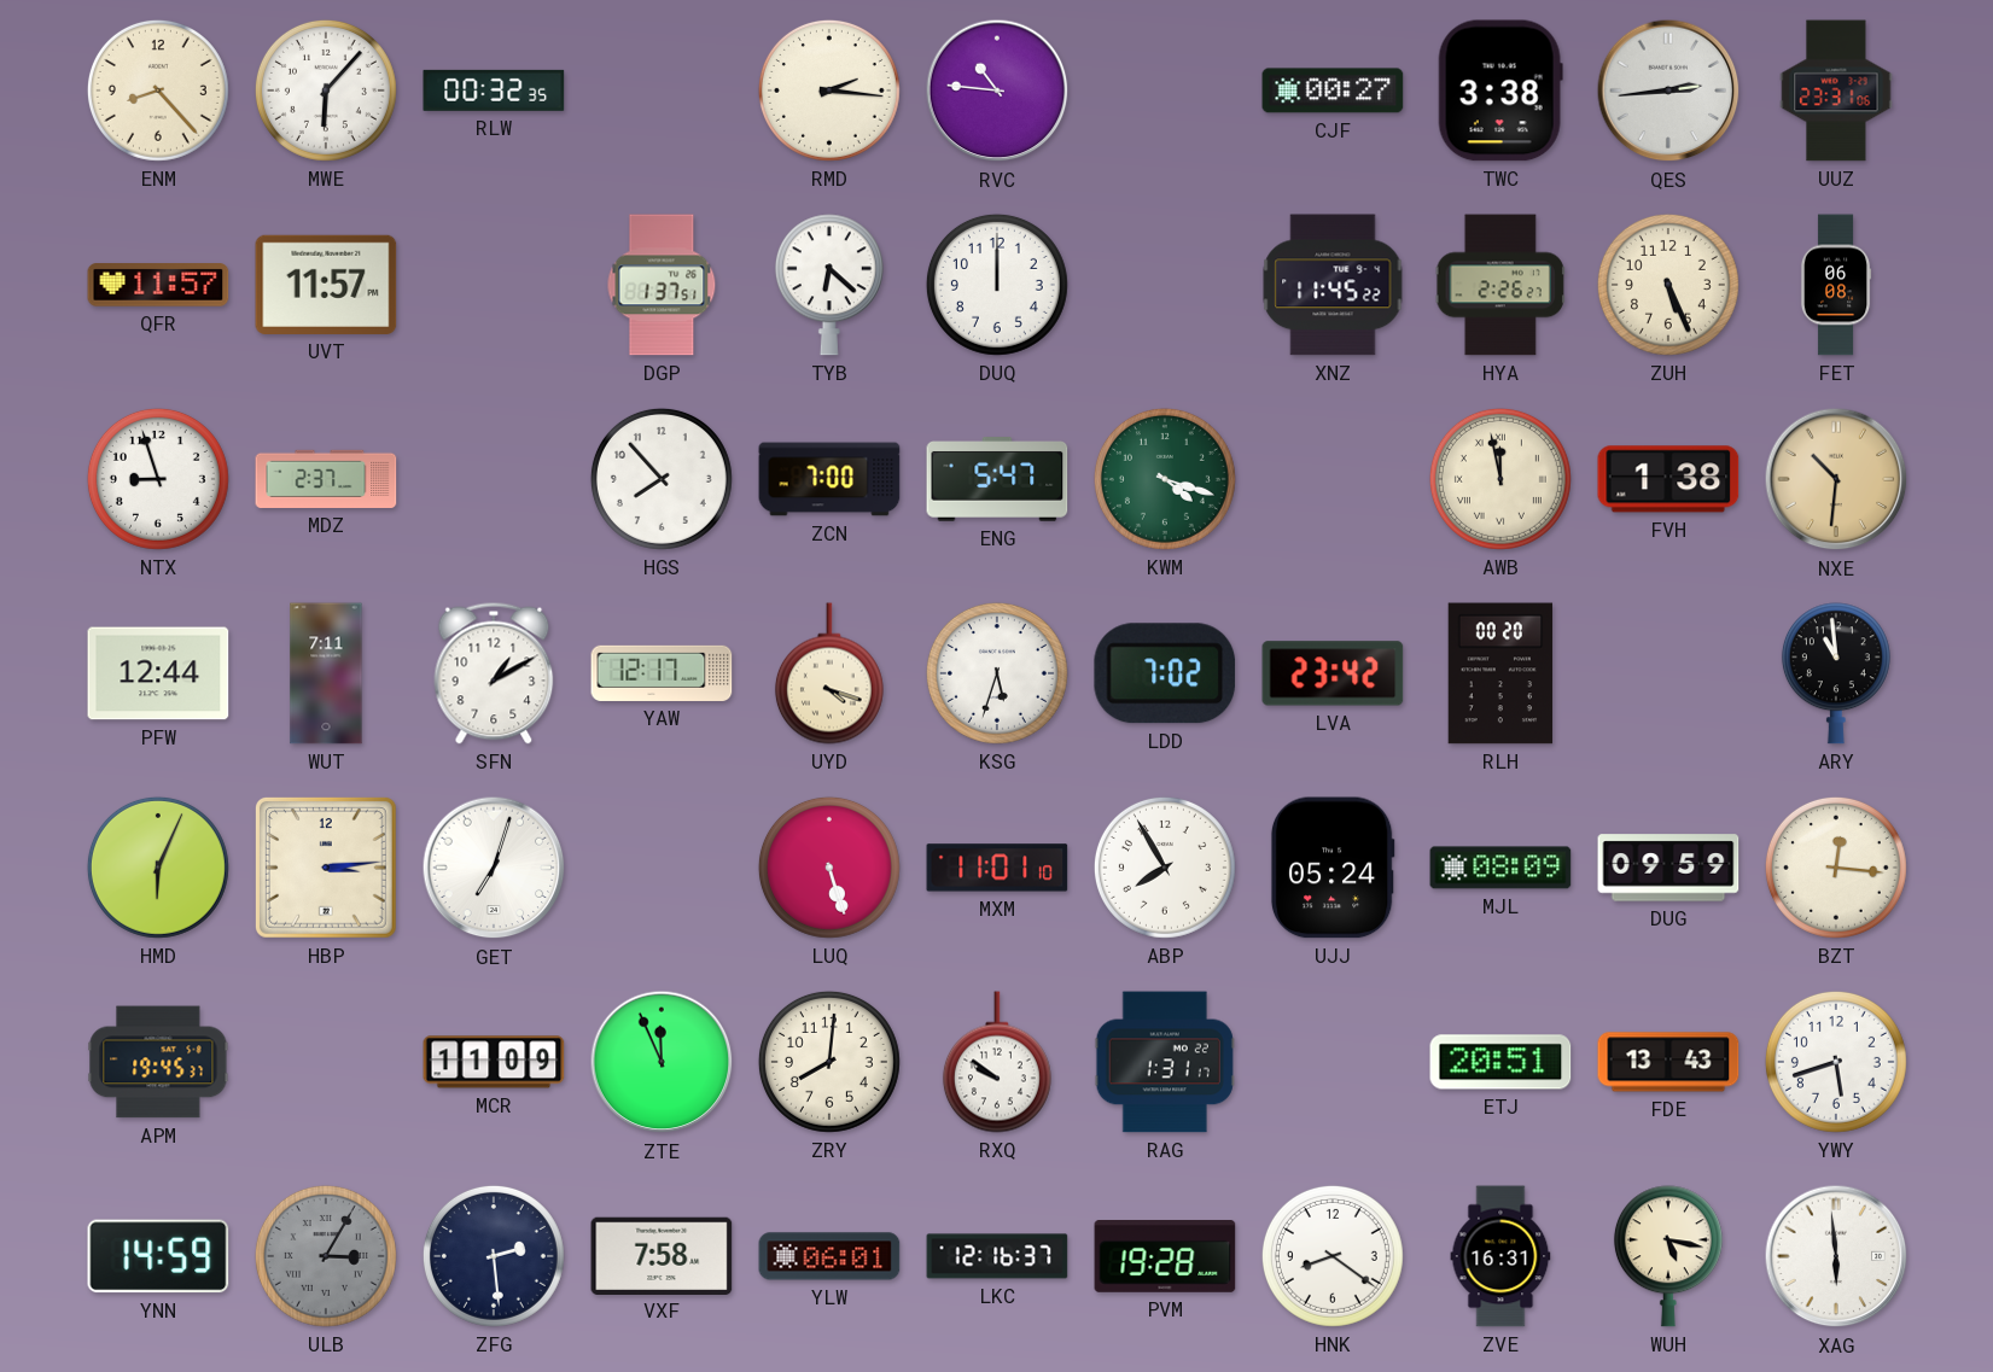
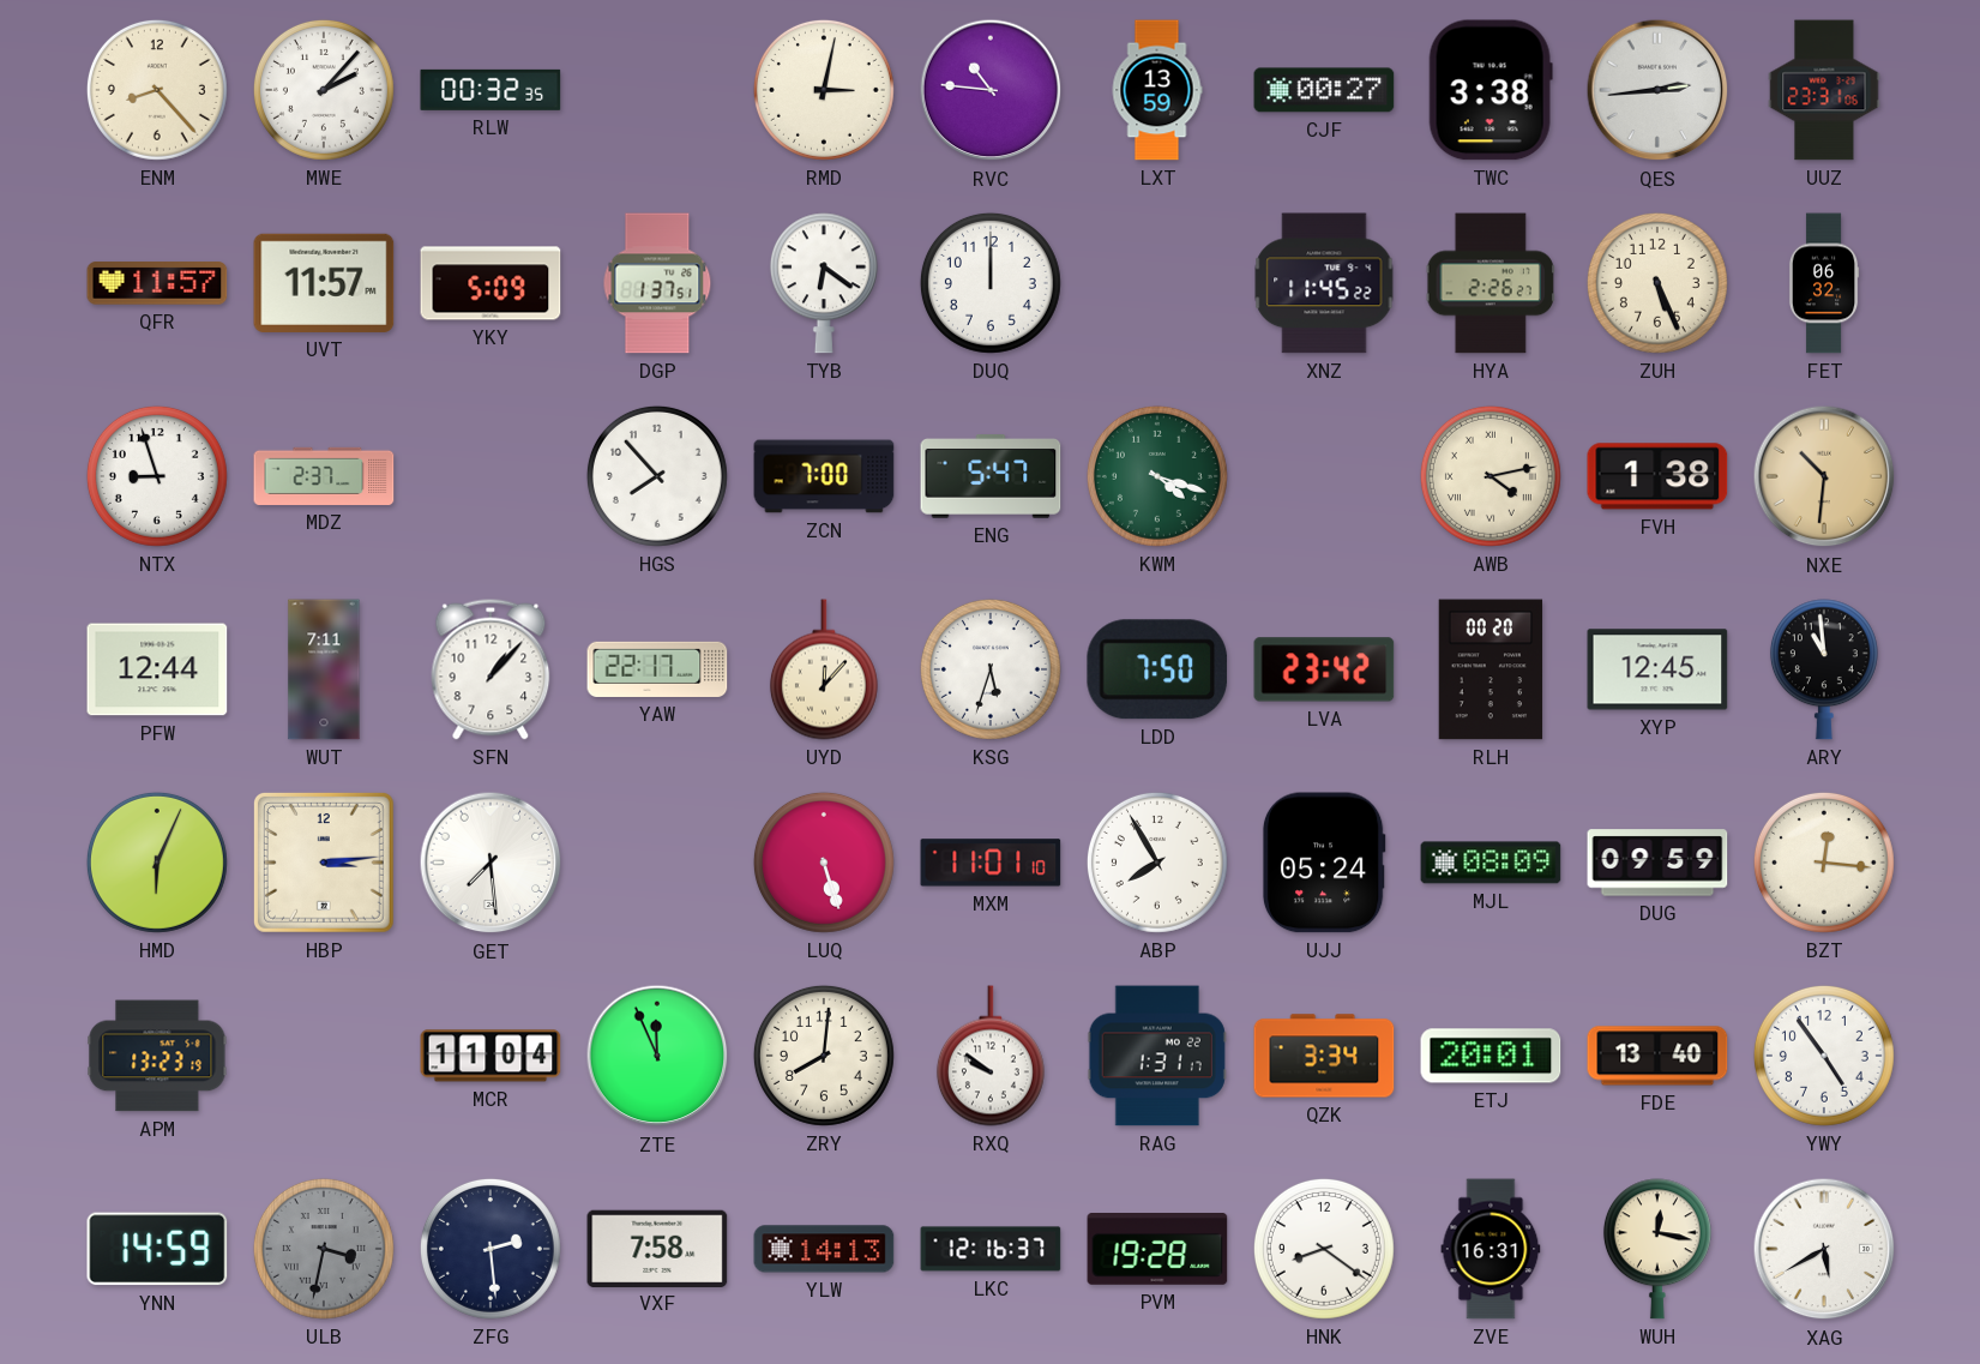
MWE: 6:07 -> 2:07 (324, 90)
RMD: 2:16 -> 3:02 (824, 90)
LXT: none -> 13:59 (1157, 90)
YKY: none -> 5:09 (491, 283)
TYB: 6:22 -> 6:21 (824, 283)
FET: 06:08 -> 06:32 (1824, 283)
AWB: 11:58 -> 4:13 (1491, 476)
SFN: 1:10 -> 1:07 (491, 669)
YAW: 12:17 -> 22:17 (657, 669)
UYD: 4:18 -> 12:07 (824, 669)
LDD: 7:02 -> 7:50 (1157, 669)
XYP: none -> 12:45 (1657, 669)
GET: 7:03 -> 7:29 (491, 863)
APM: 19:45 -> 13:23 (157, 1056)
MCR: 11:09 -> 11:04 (491, 1056)
QZK: none -> 3:34 (1324, 1056)
ETJ: 20:51 -> 20:01 (1491, 1056)
FDE: 13:43 -> 13:40 (1657, 1056)
YWY: 5:42 -> 4:54 (1824, 1056)
ULB: 3:05 -> 3:32 (324, 1249)
YLW: 06:01 -> 14:13 (824, 1249)
WUH: 5:17 -> 12:17 (1657, 1249)
XAG: 5:59 -> 5:40 (1824, 1249)
